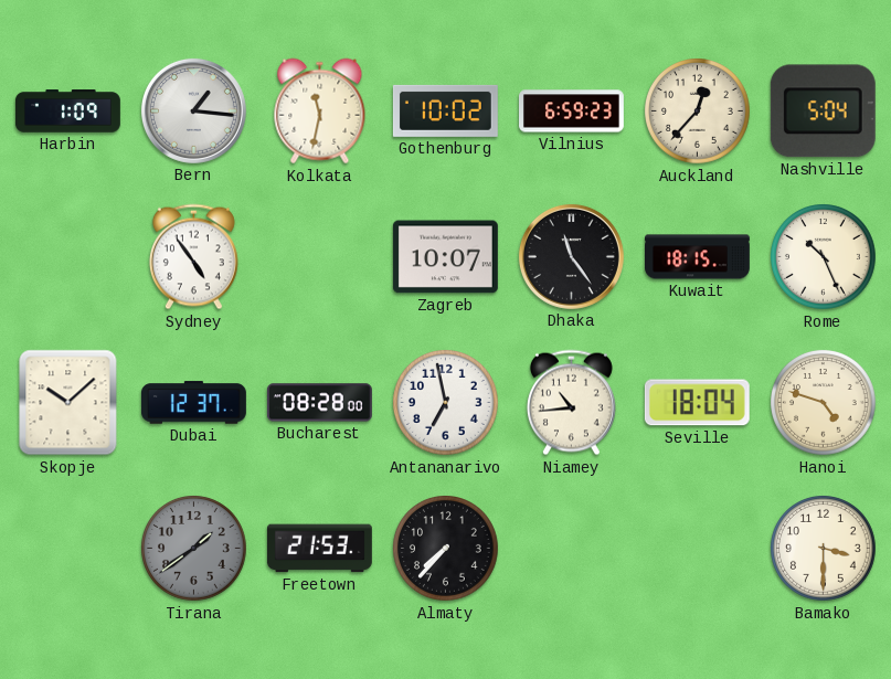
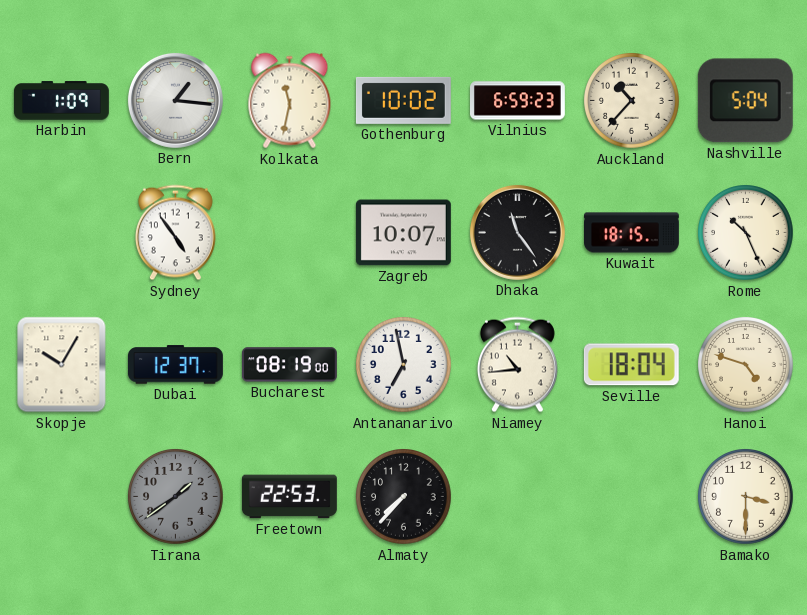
Auckland: 12:37 -> 10:37 (632, 101)
Skopje: 10:08 -> 10:05 (62, 365)
Bucharest: 08:28 -> 08:19 (289, 365)
Freetown: 21:53 -> 22:53 (289, 497)
